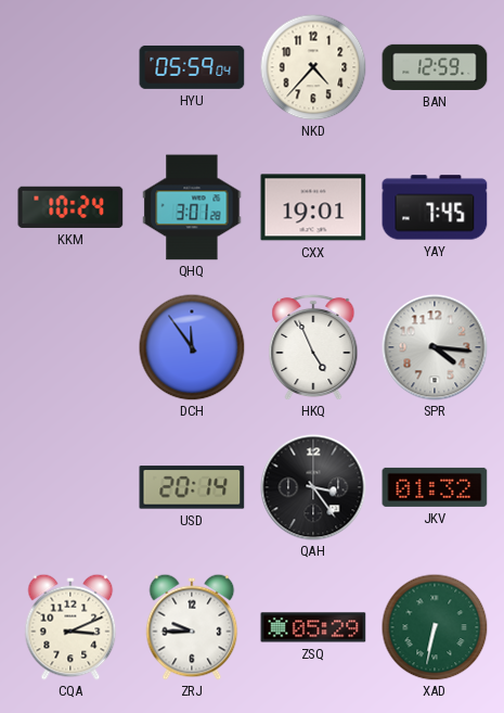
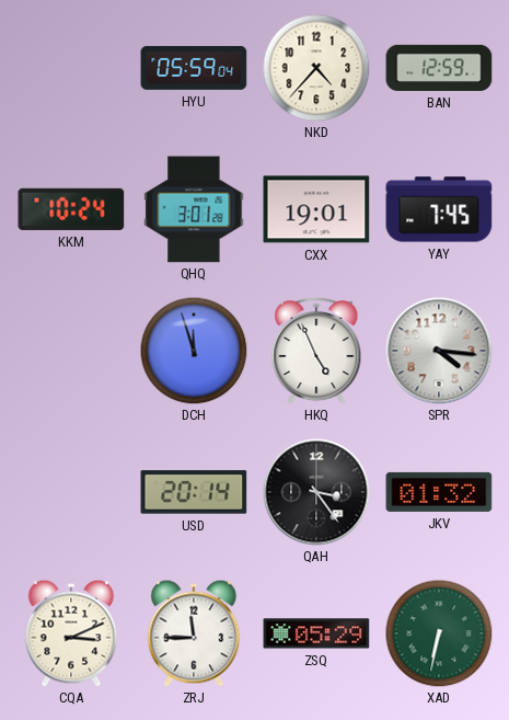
DCH: 11:54 -> 11:57 (194, 351)
ZRJ: 9:45 -> 11:45 (194, 633)
